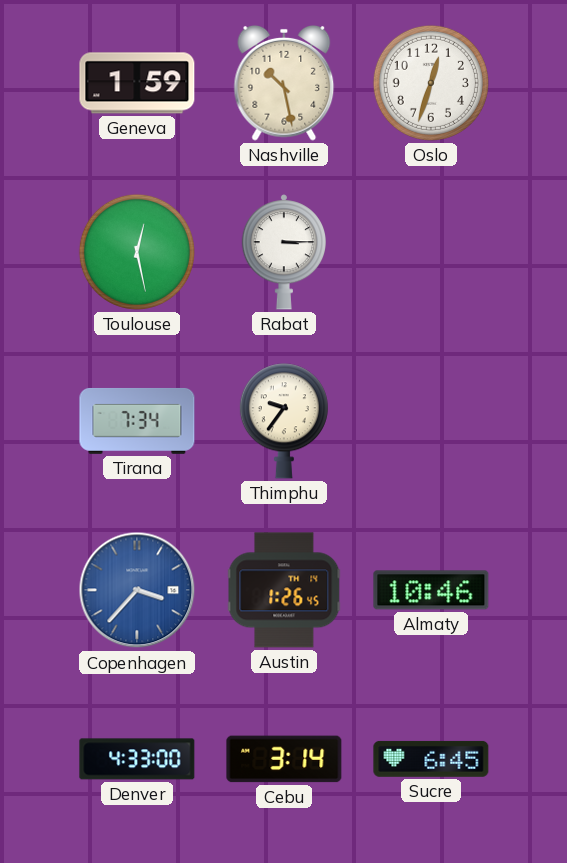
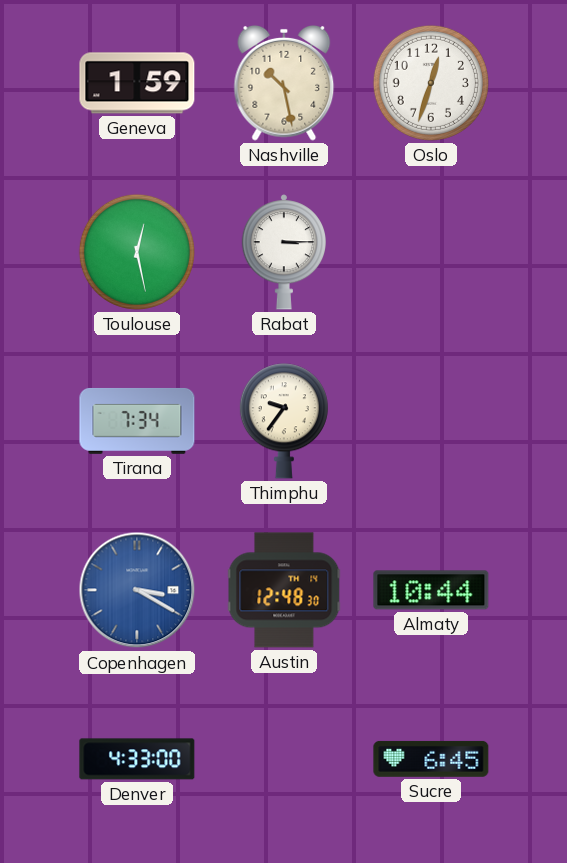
Copenhagen: 3:37 -> 3:20 (137, 590)
Austin: 1:26 -> 12:48 (284, 590)
Almaty: 10:46 -> 10:44 (431, 590)
Cebu: 3:14 -> none (284, 759)
